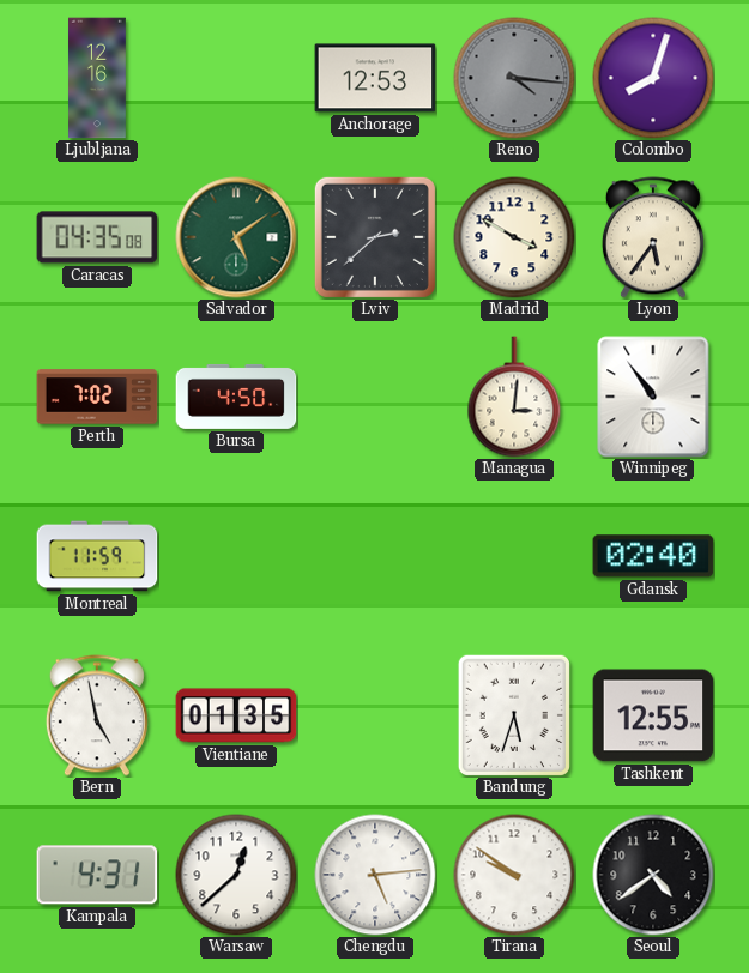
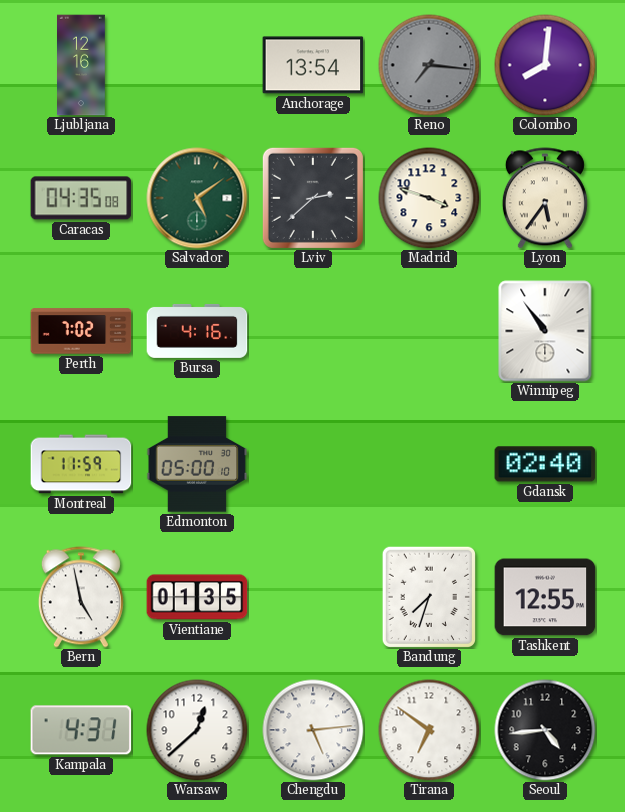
Anchorage: 12:53 -> 13:54 (313, 65)
Reno: 4:16 -> 7:16 (429, 65)
Colombo: 8:03 -> 8:01 (545, 65)
Madrid: 3:50 -> 3:48 (429, 198)
Bursa: 4:50 -> 4:16 (197, 331)
Managua: 3:01 -> none (514, 397)
Edmonton: none -> 05:00 (197, 464)
Bandung: 5:33 -> 7:33 (429, 596)
Tirana: 9:51 -> 6:51 (429, 730)
Seoul: 4:39 -> 4:44 (545, 730)
